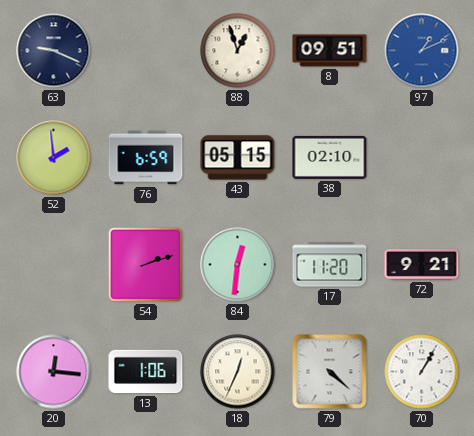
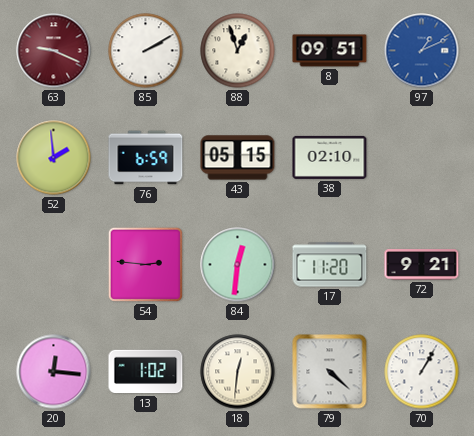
63 dial: navy -> burgundy (54, 51)
85: none -> 2:10 (146, 51)
54: 2:12 -> 2:46 (145, 264)
13: 1:06 -> 1:02 (146, 372)
18: 12:34 -> 12:31 (238, 372)
